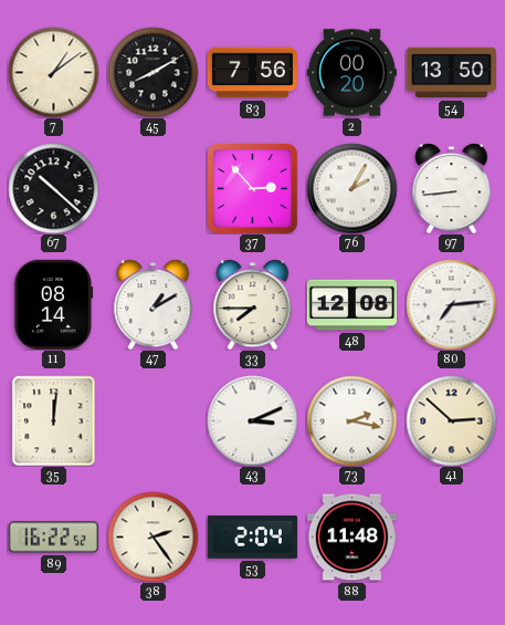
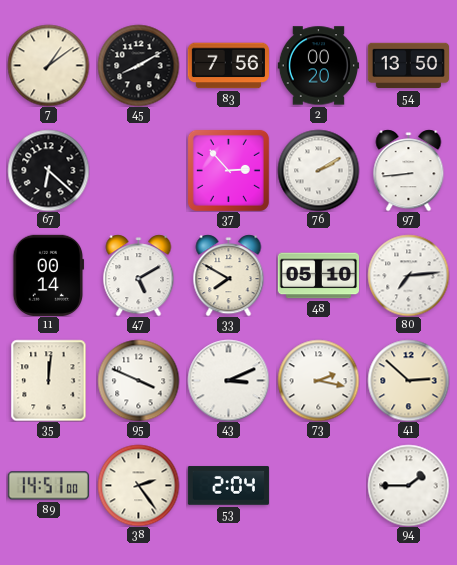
67: 10:22 -> 6:22 (48, 170)
76: 2:05 -> 2:10 (318, 170)
11: 08:14 -> 00:14 (49, 275)
47: 1:10 -> 5:10 (139, 275)
33: 7:45 -> 7:50 (229, 275)
48: 12:08 -> 05:10 (318, 276)
95: none -> 3:49 (138, 380)
89: 16:22 -> 14:51 (48, 486)
88: 11:48 -> none (351, 538)
94: none -> 1:45 (408, 485)
